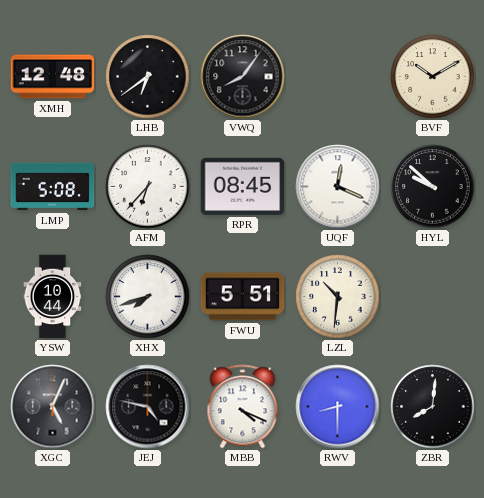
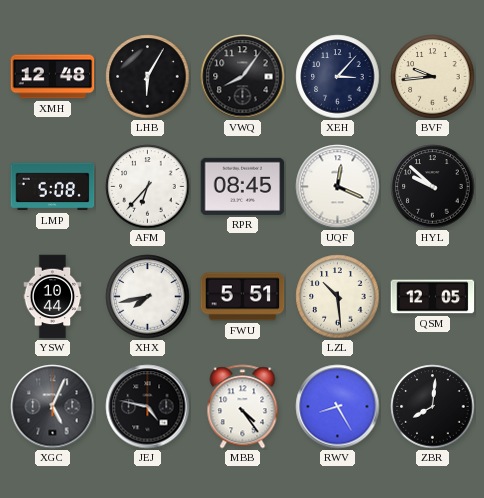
LHB: 6:39 -> 6:05 (148, 77)
XEH: none -> 3:07 (338, 77)
BVF: 10:10 -> 9:44 (433, 77)
XHX: 7:42 -> 7:43 (148, 297)
LZL: 10:31 -> 10:29 (338, 297)
QSM: none -> 12:05 (433, 297)
MBB: 4:19 -> 4:24 (243, 407)
RWV: 8:30 -> 8:25 (338, 407)
